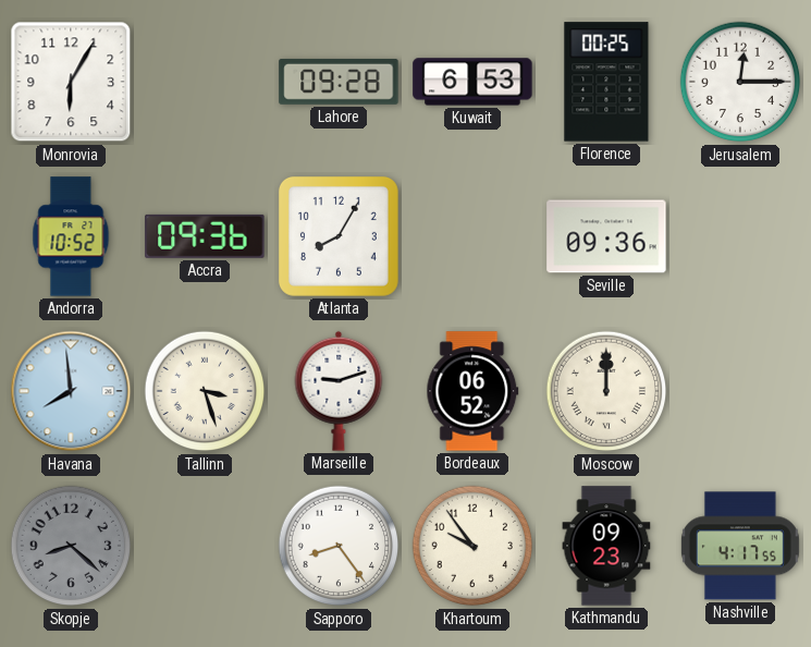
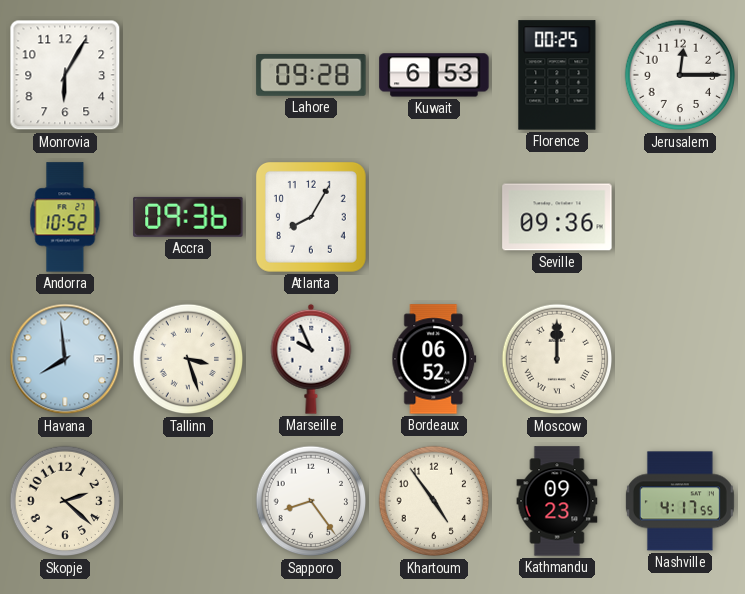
Marseille: 9:12 -> 9:56 (311, 359)
Skopje: 8:22 -> 2:22 (65, 501)
Skopje dial: grey -> cream (65, 501)
Khartoum: 9:54 -> 4:54 (434, 501)
